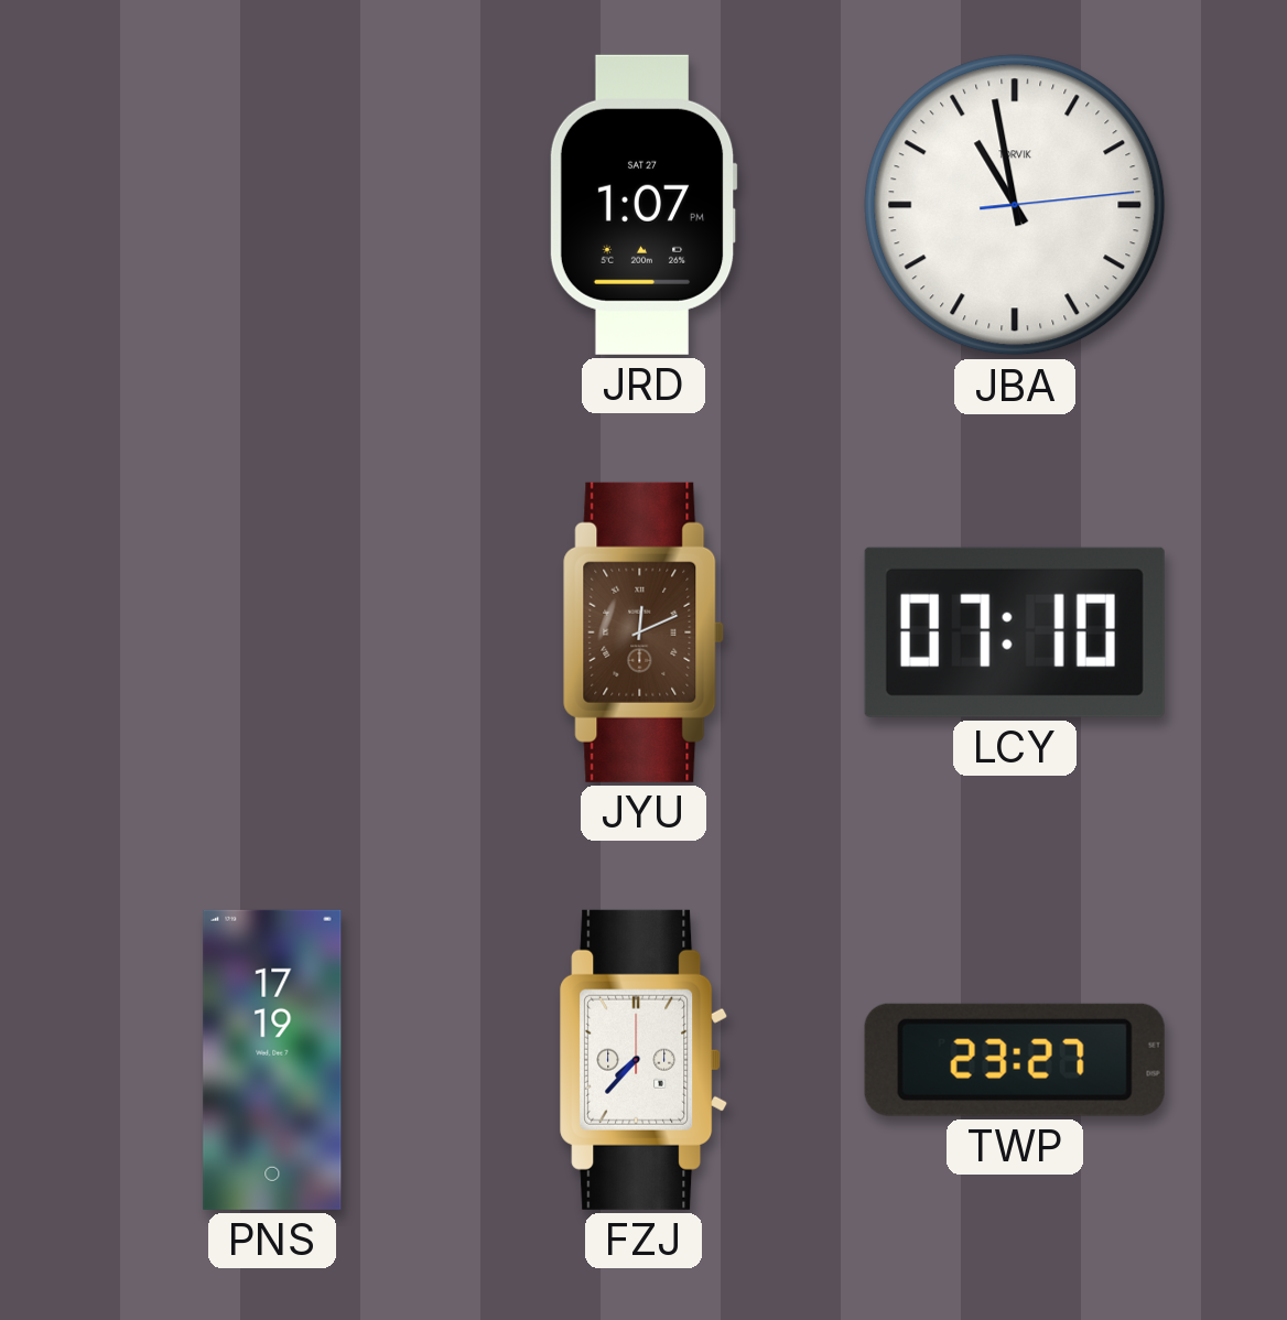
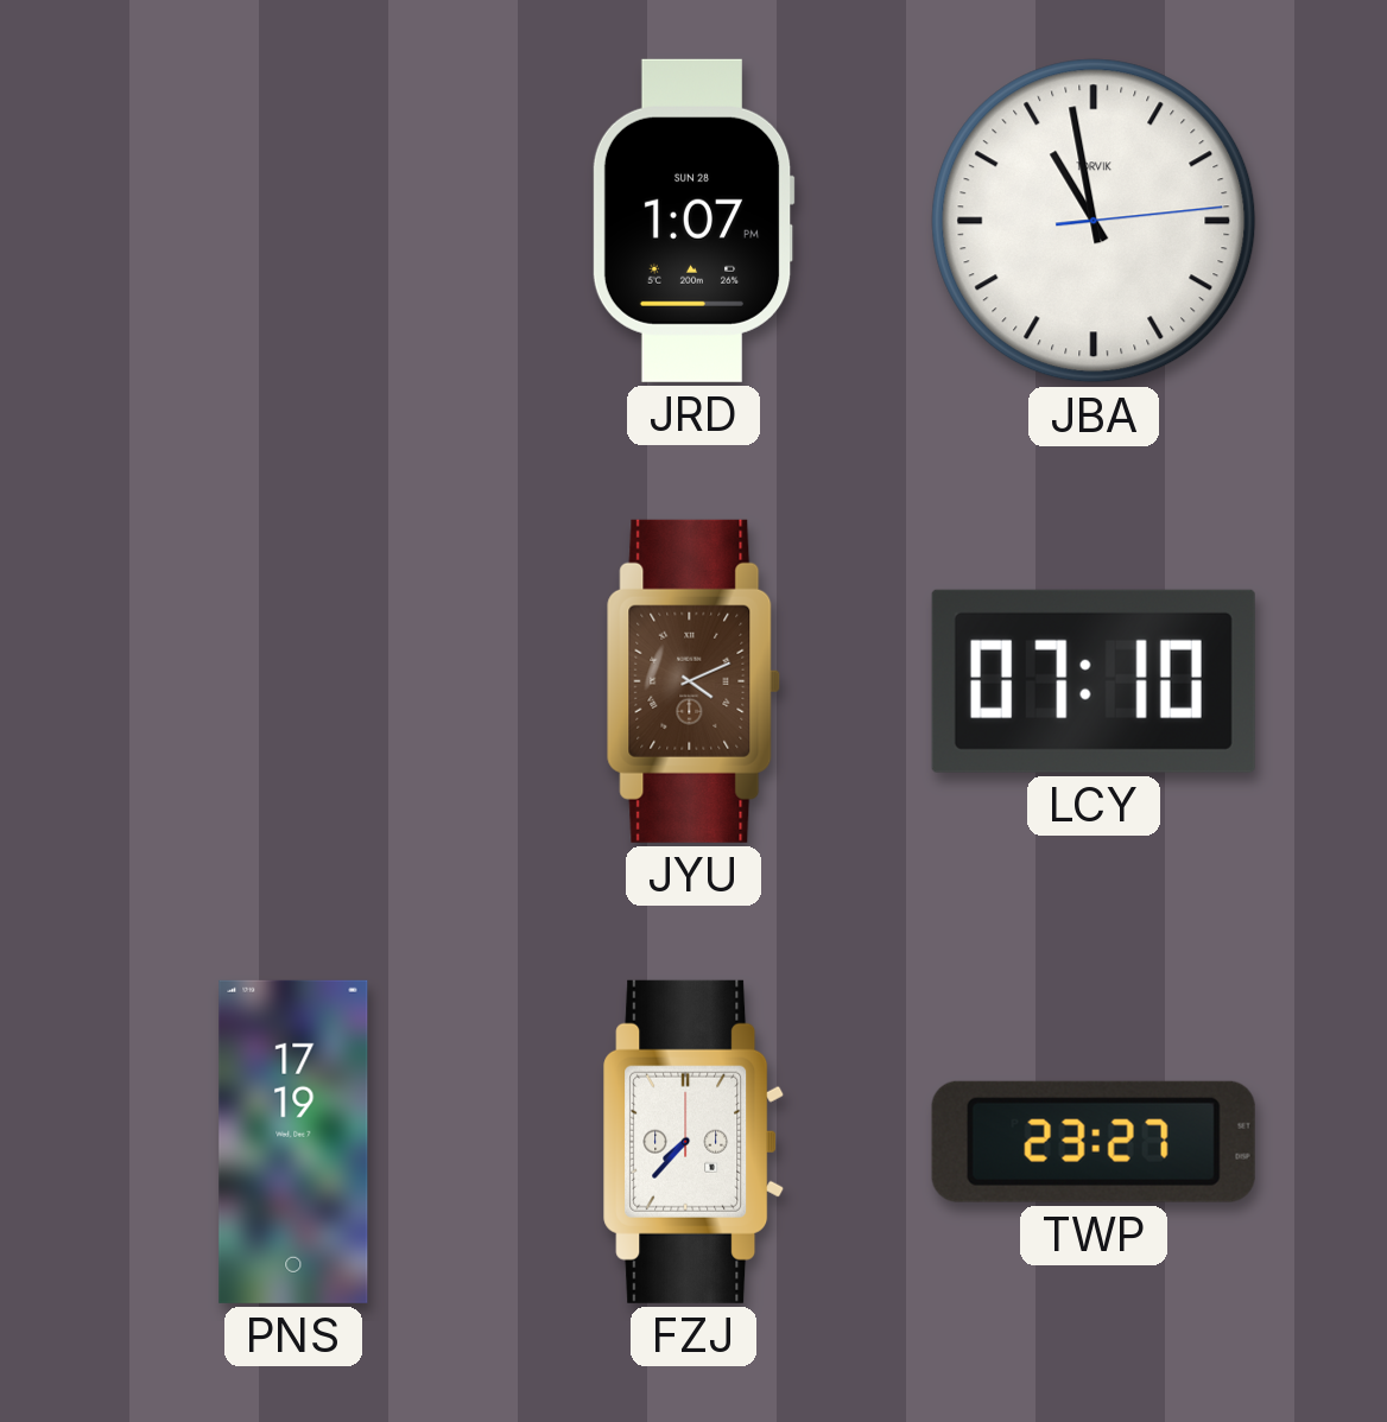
JRD date: SAT 27 -> SUN 28 (693, 221)
JYU: 12:11 -> 4:11 (693, 681)
